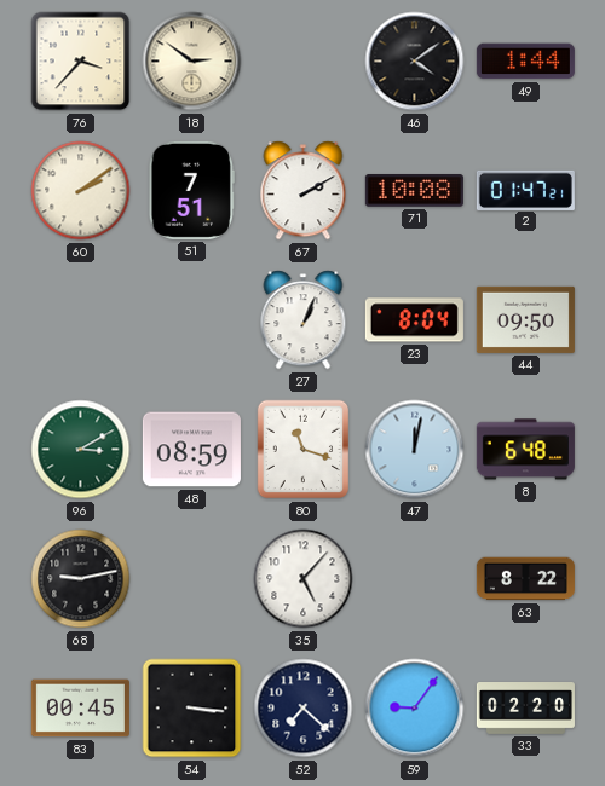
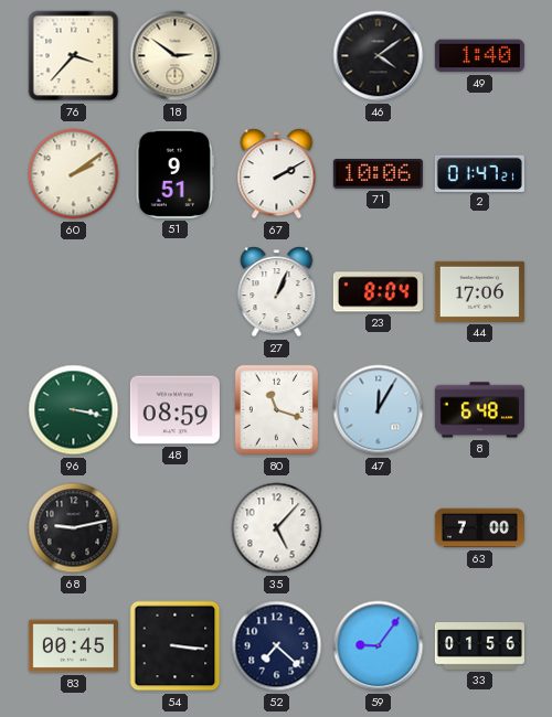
49: 1:44 -> 1:40 (479, 56)
51: 7:51 -> 9:51 (174, 173)
71: 10:08 -> 10:06 (378, 174)
44: 09:50 -> 17:06 (479, 291)
96: 3:10 -> 3:17 (74, 410)
47: 12:02 -> 12:05 (379, 410)
63: 8:22 -> 7:00 (479, 528)
33: 02:20 -> 01:56 (479, 646)
